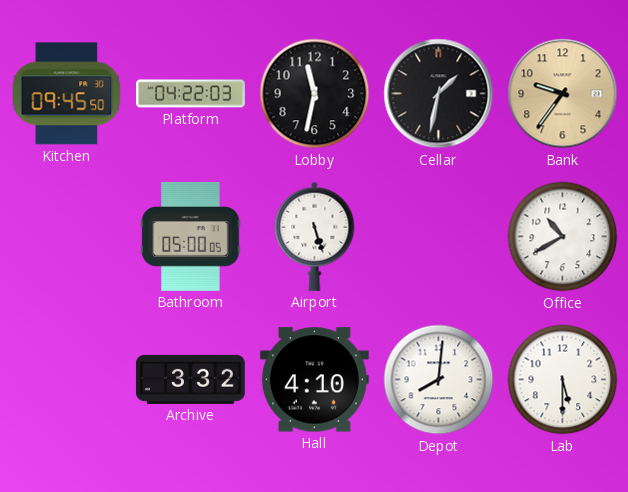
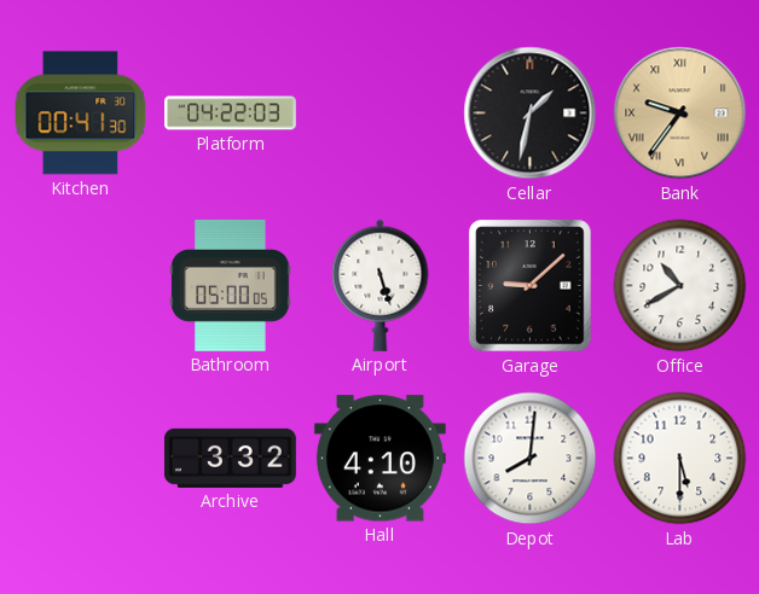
Kitchen: 09:45 -> 00:41 (81, 113)
Lobby: 11:32 -> none (315, 94)
Bank numerals: Arabic -> Roman (680, 113)
Garage: none -> 9:08 (531, 286)
